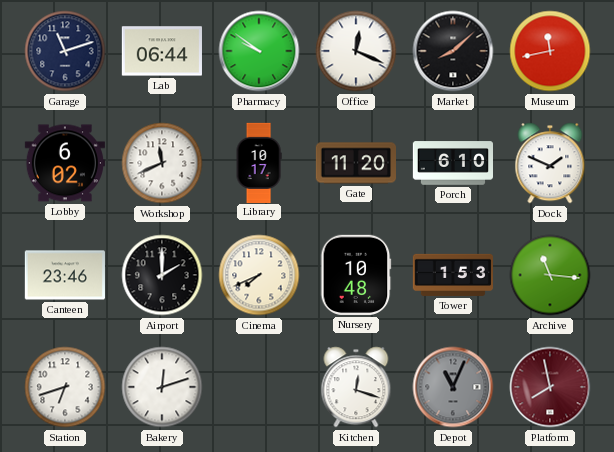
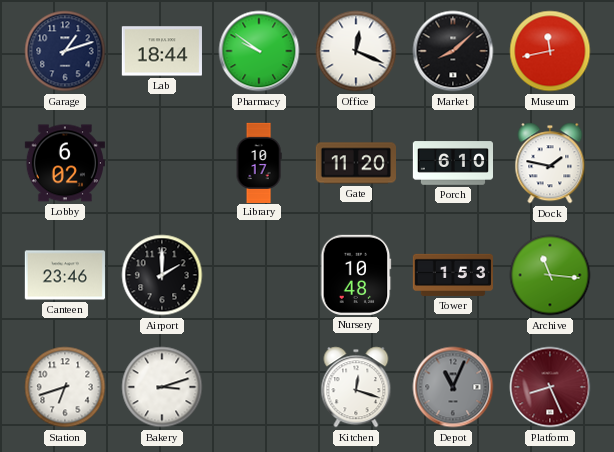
Garage: 11:12 -> 1:12 (65, 51)
Lab: 06:44 -> 18:44 (162, 51)
Workshop: 11:41 -> none (162, 163)
Dock: 1:49 -> 1:47 (550, 163)
Cinema: 7:41 -> none (259, 275)
Bakery: 12:12 -> 3:12 (162, 387)
Platform: 7:58 -> 8:26 (550, 387)
